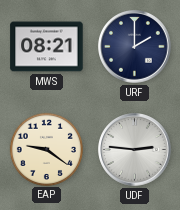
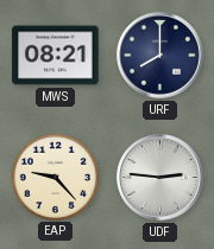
URF: 2:00 -> 8:00 (160, 56)
EAP: 9:21 -> 9:23 (55, 177)
